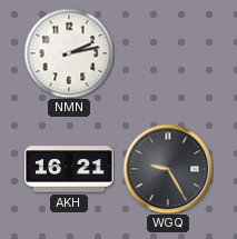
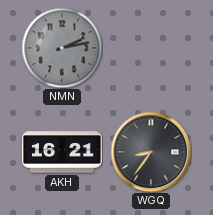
NMN dial: white -> grey (62, 48)
WGQ: 9:25 -> 8:36 (151, 152)
